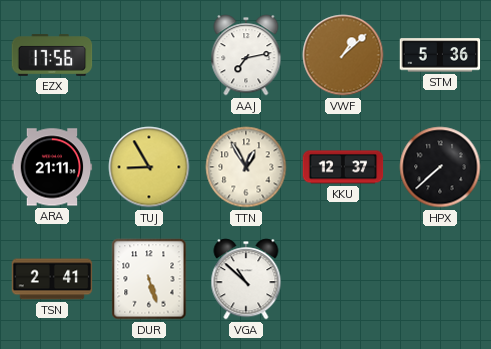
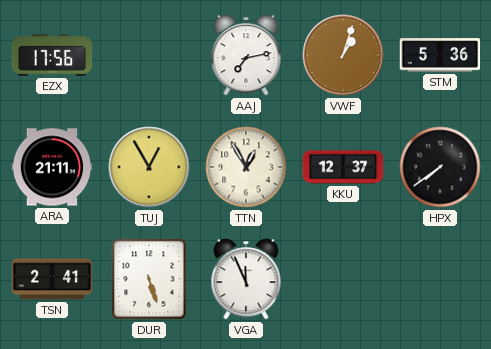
VWF: 1:08 -> 1:03 (343, 55)
TUJ: 8:55 -> 12:55 (149, 167)
HPX: 7:38 -> 7:39 (440, 167)
VGA: 10:52 -> 11:56 (246, 279)
